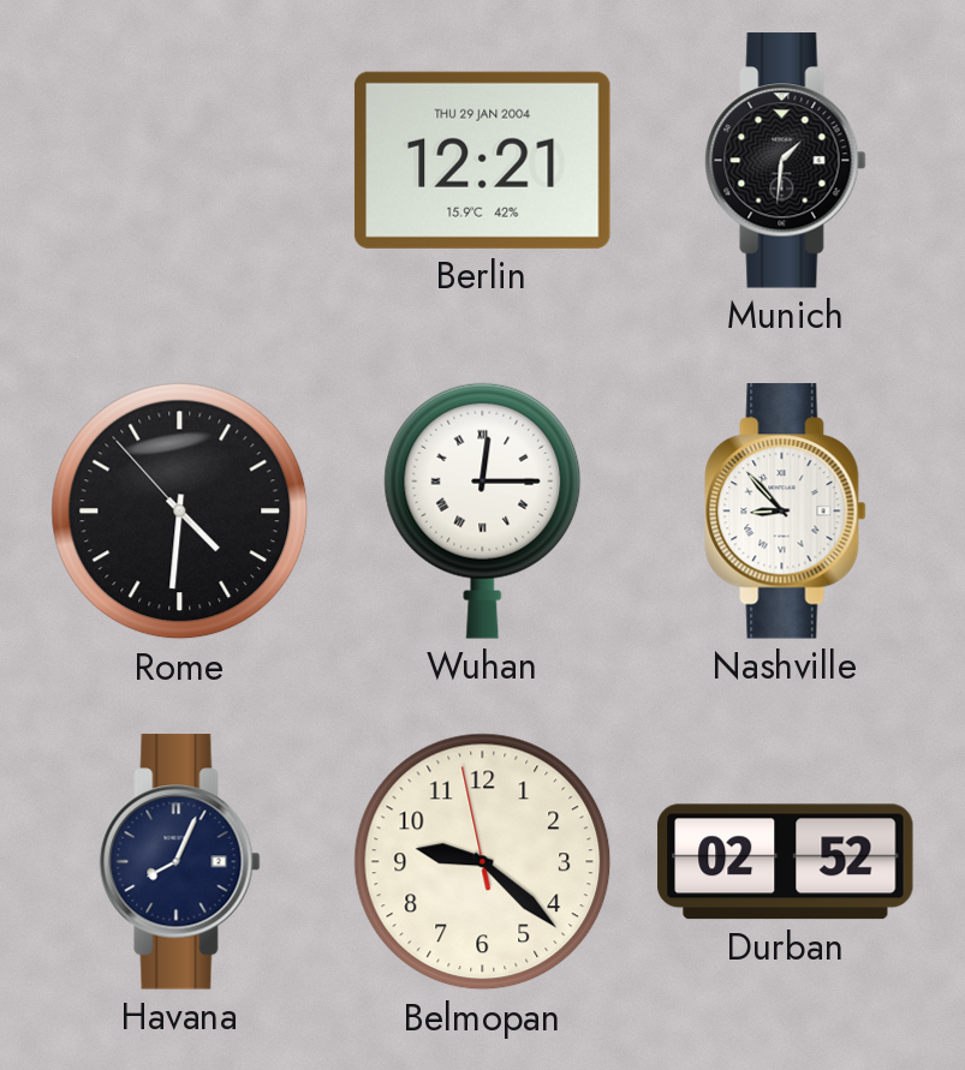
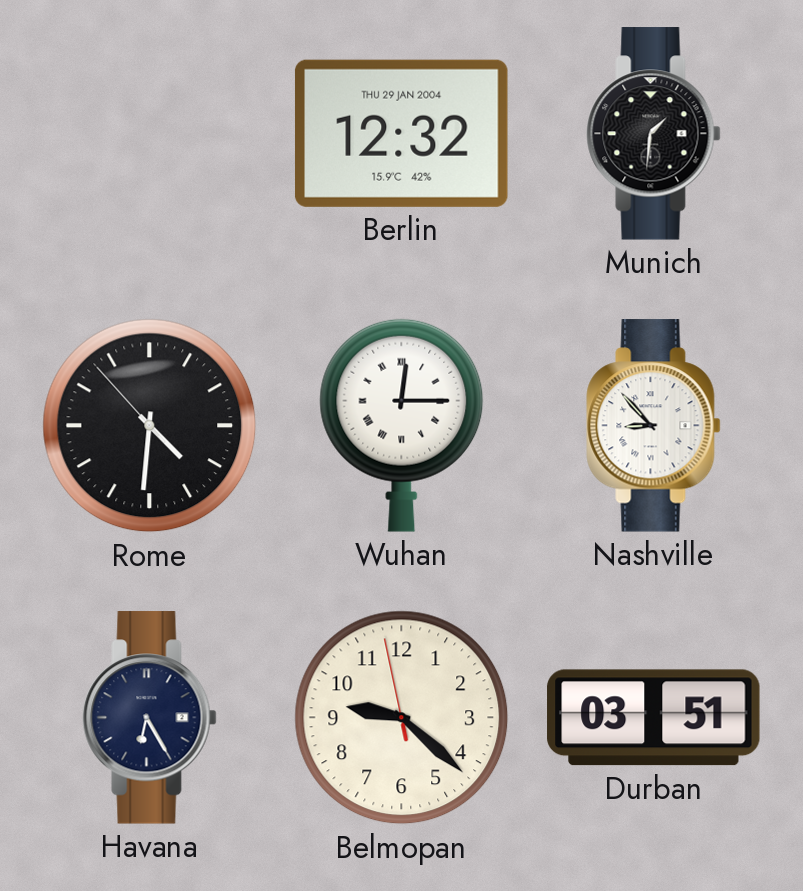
Berlin: 12:21 -> 12:32 (401, 133)
Havana: 8:04 -> 6:25 (150, 718)
Durban: 02:52 -> 03:51 (654, 718)
